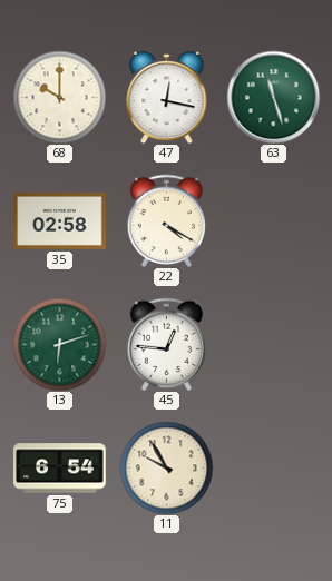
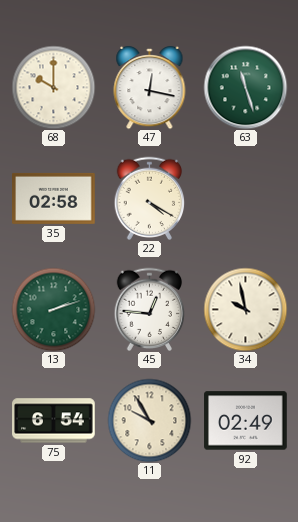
13: 6:12 -> 2:12 (53, 309)
34: none -> 9:58 (245, 309)
92: none -> 02:49 (246, 421)
